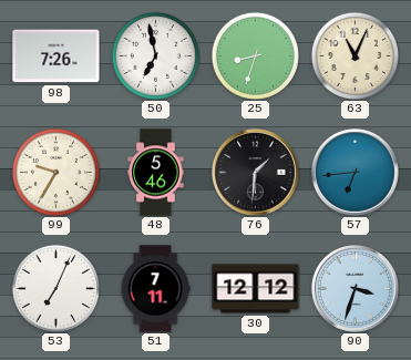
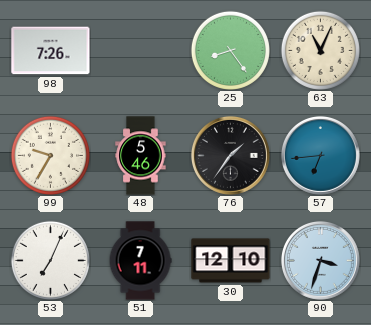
50: 6:58 -> none (155, 55)
25: 8:33 -> 8:24 (230, 50)
76: 1:31 -> 1:36 (230, 155)
30: 12:12 -> 12:10 (231, 261)
